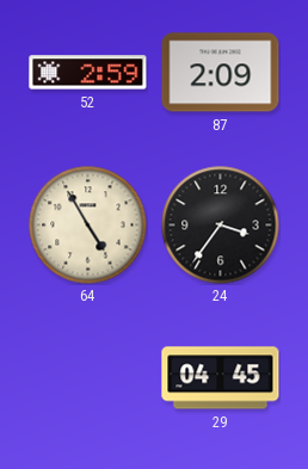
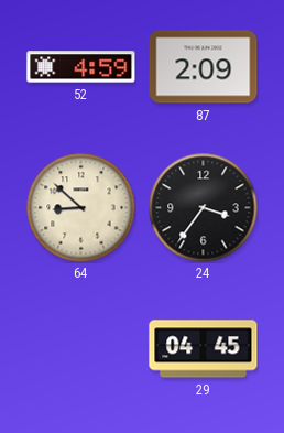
52: 2:59 -> 4:59 (81, 67)
64: 4:55 -> 8:52 (81, 208)
